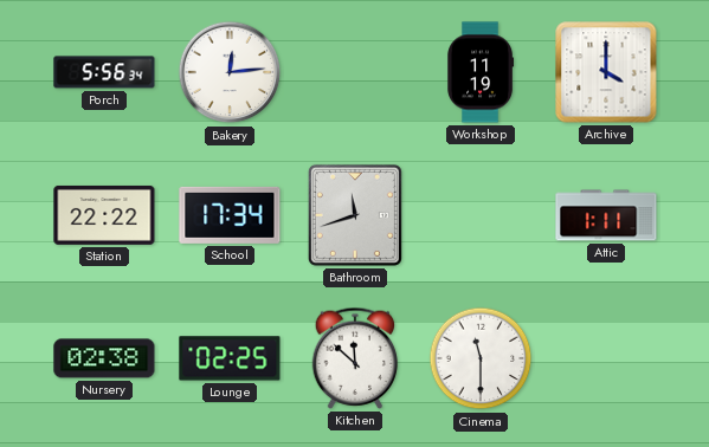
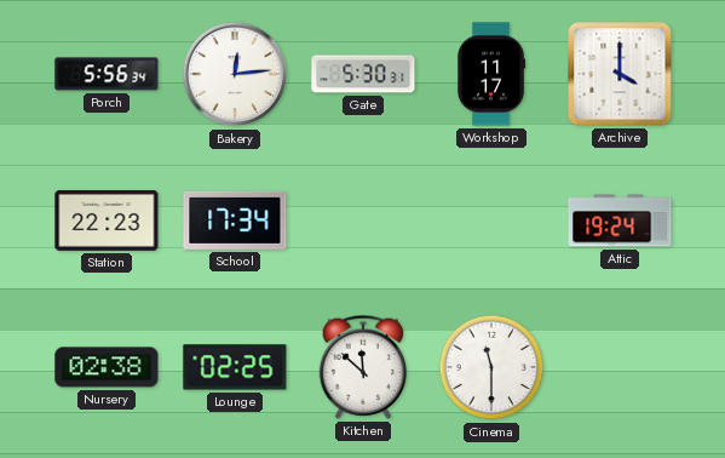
Gate: none -> 5:30 (363, 74)
Workshop: 11:19 -> 11:17 (491, 74)
Station: 22:22 -> 22:23 (107, 221)
Bathroom: 11:42 -> none (355, 215)
Attic: 1:11 -> 19:24 (620, 221)
